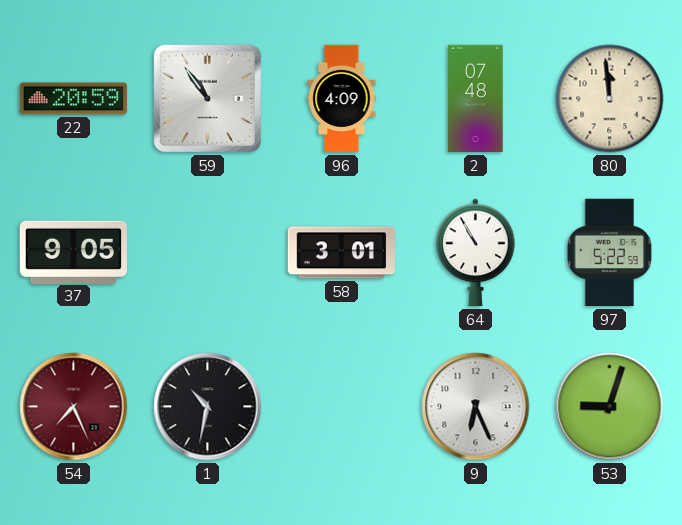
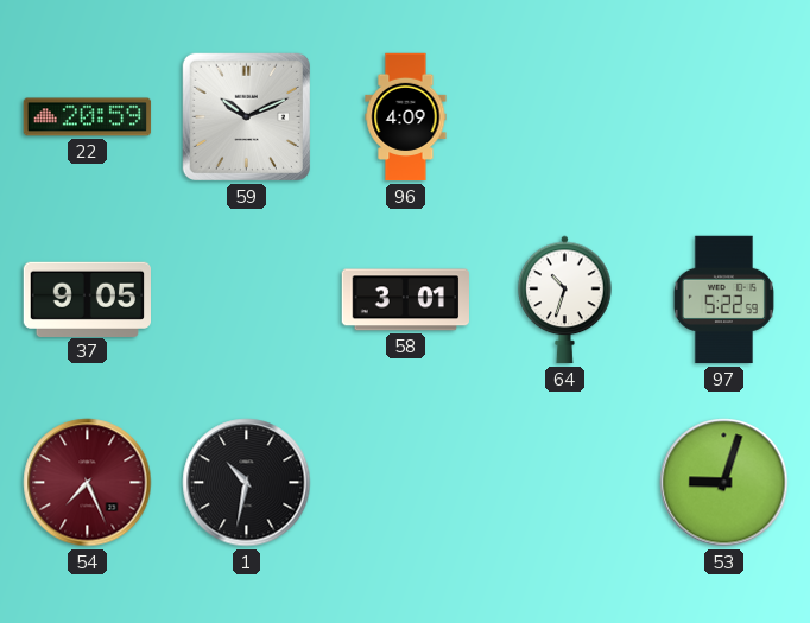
59: 10:54 -> 10:11 (246, 116)
2: 07:48 -> none (476, 99)
80: 11:59 -> none (610, 99)
64: 10:55 -> 10:33 (565, 300)
9: 6:26 -> none (476, 407)
